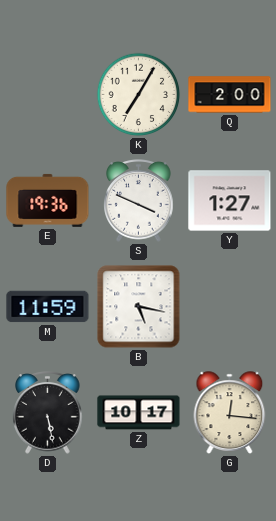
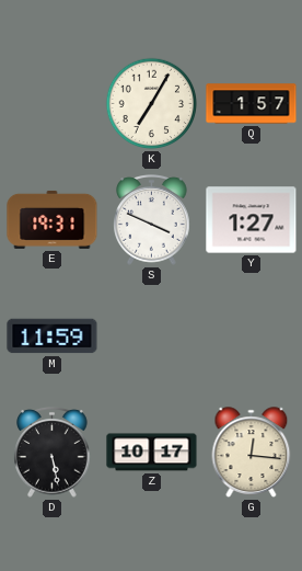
Q: 2:00 -> 1:57 (252, 104)
E: 19:36 -> 19:31 (53, 219)
B: 5:17 -> none (139, 307)
